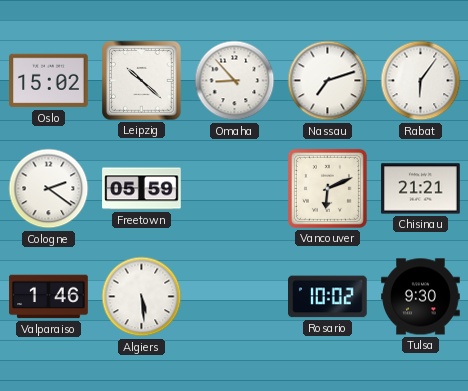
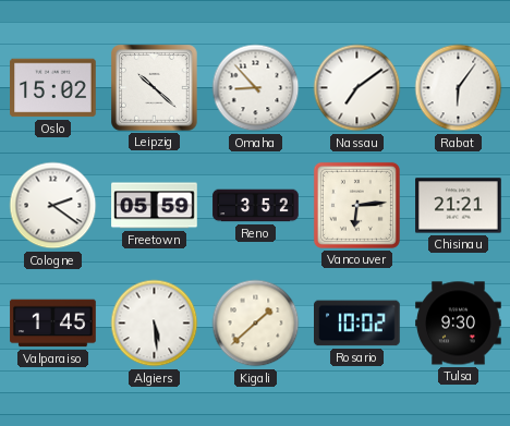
Nassau: 7:12 -> 7:09 (357, 88)
Reno: none -> 3:52 (256, 206)
Vancouver: 6:11 -> 6:14 (356, 205)
Valparaiso: 1:46 -> 1:45 (53, 324)
Kigali: none -> 1:38 (256, 324)
